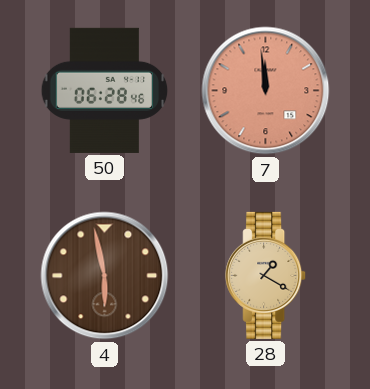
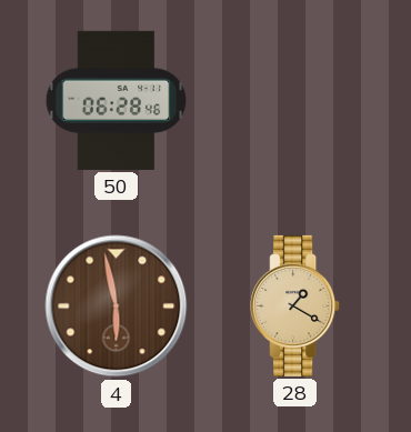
7: 11:59 -> none (266, 91)
